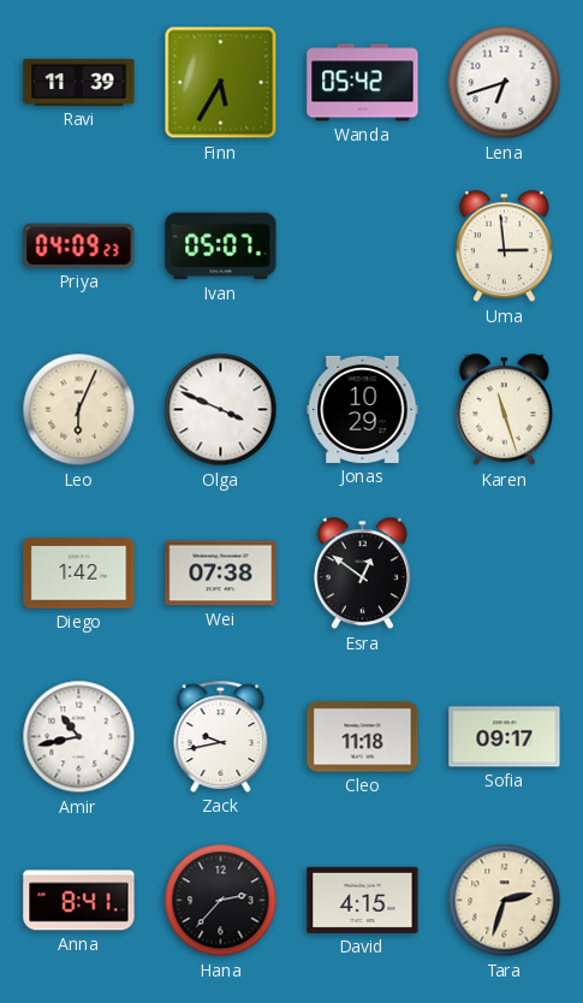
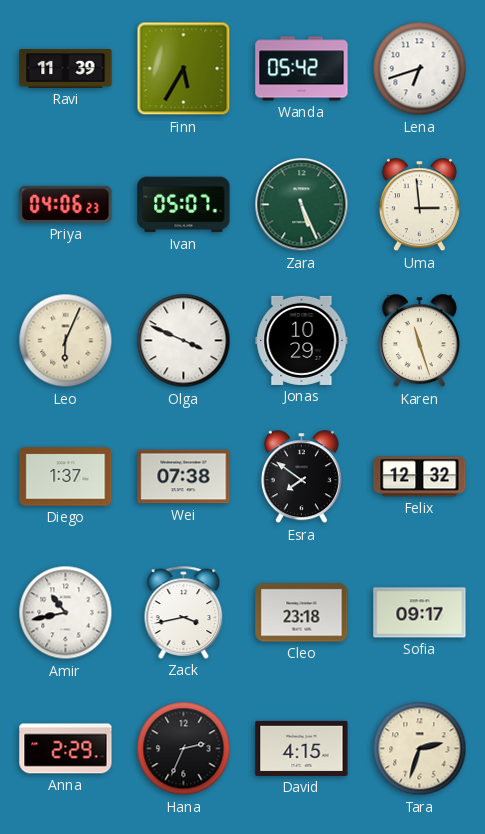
Priya: 04:09 -> 04:06 (66, 204)
Zara: none -> 5:26 (302, 205)
Diego: 1:42 -> 1:37 (66, 477)
Esra: 12:51 -> 7:51 (301, 477)
Felix: none -> 12:32 (420, 477)
Zack: 9:43 -> 3:43 (184, 612)
Cleo: 11:18 -> 23:18 (302, 613)
Anna: 8:41 -> 2:29 (66, 749)
Hana: 2:37 -> 2:34 (184, 749)
